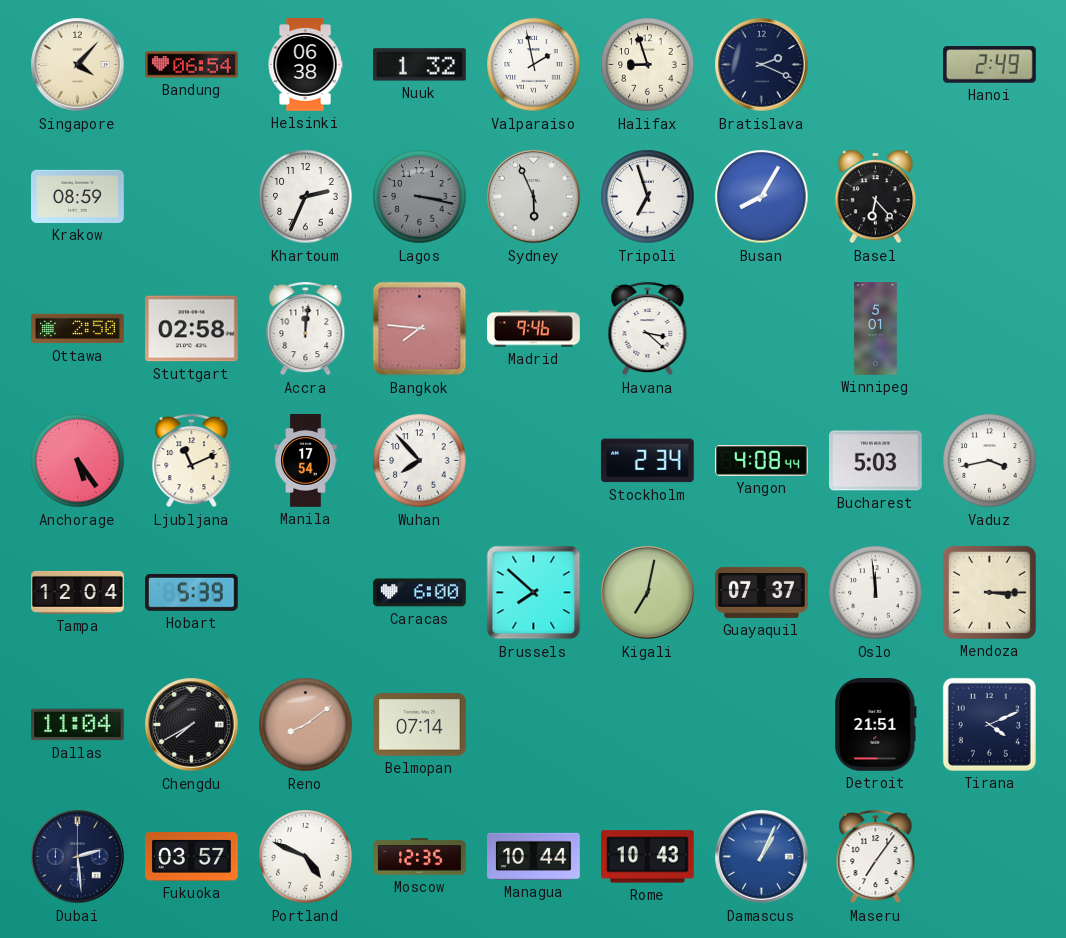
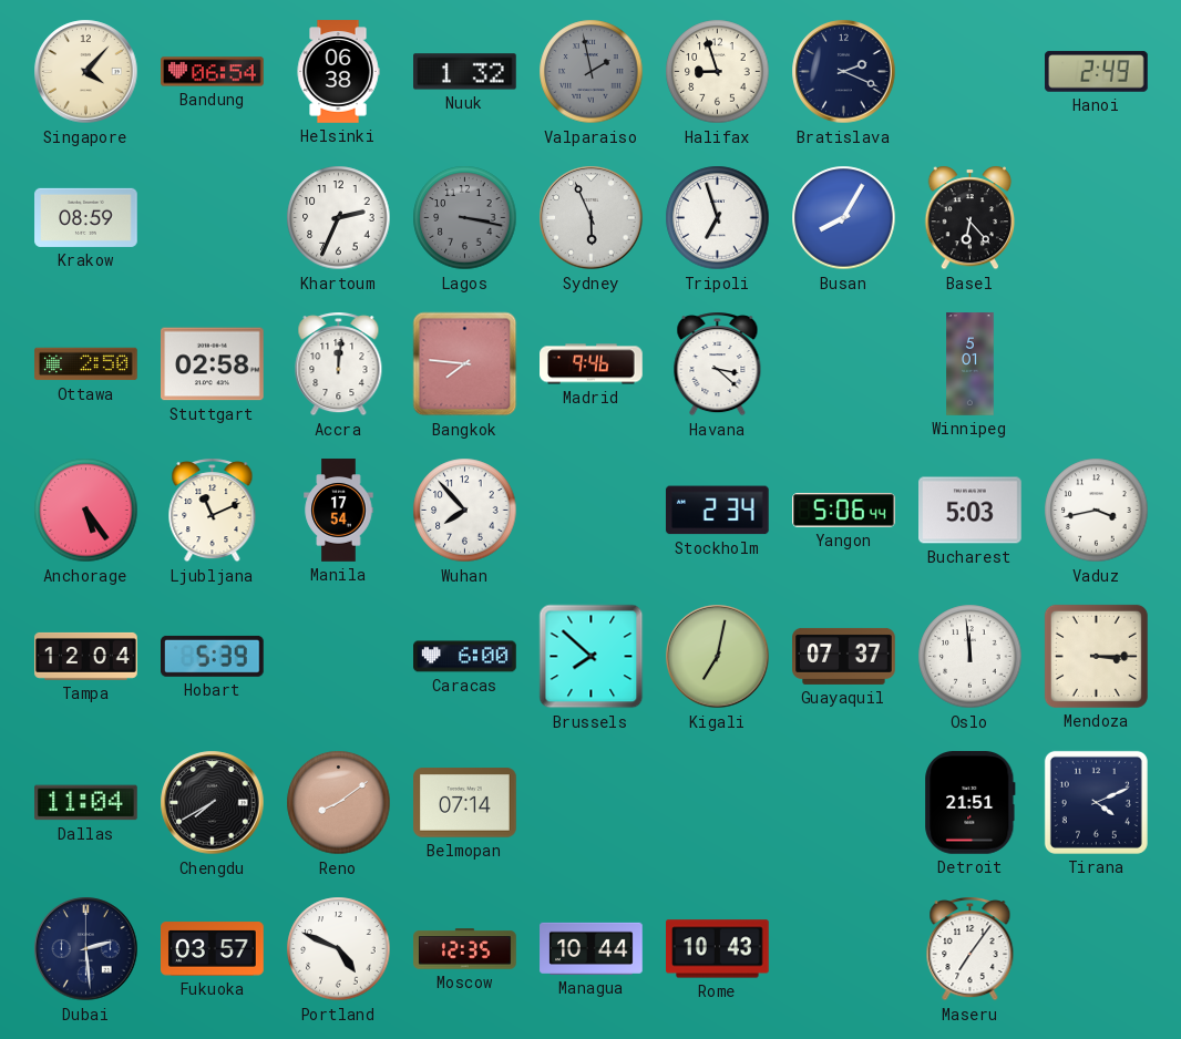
Valparaiso dial: white -> grey (592, 72)
Yangon: 4:08 -> 5:06 (844, 511)
Damascus: 1:04 -> none (762, 857)
